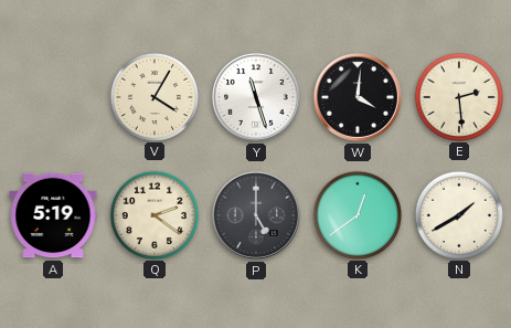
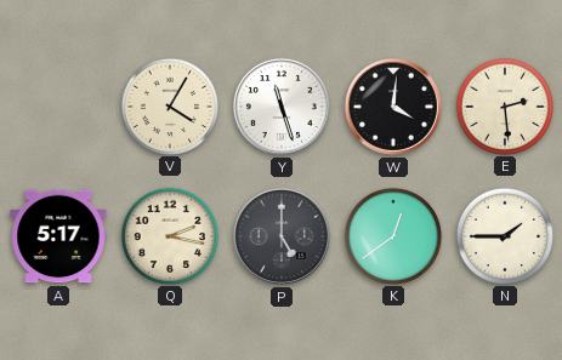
A: 5:19 -> 5:17 (58, 236)
Q: 2:21 -> 2:17 (169, 235)
N: 1:40 -> 1:45 (504, 235)
